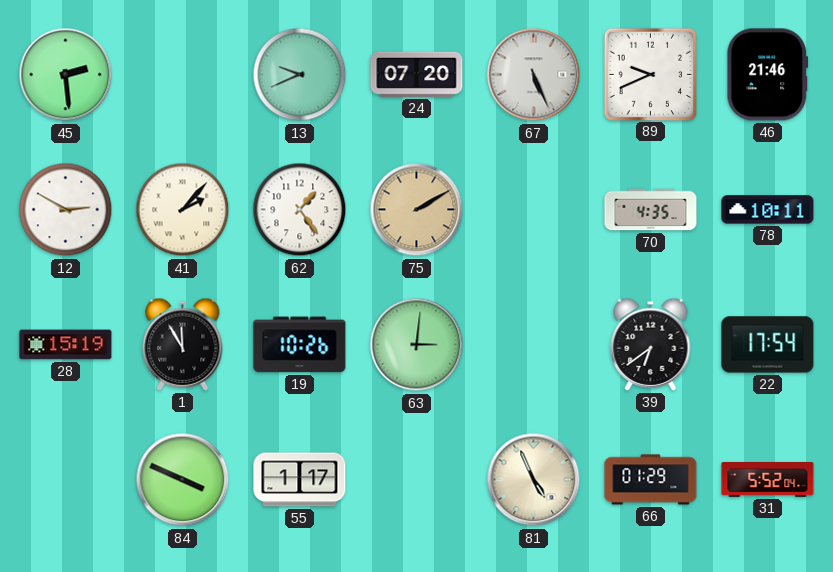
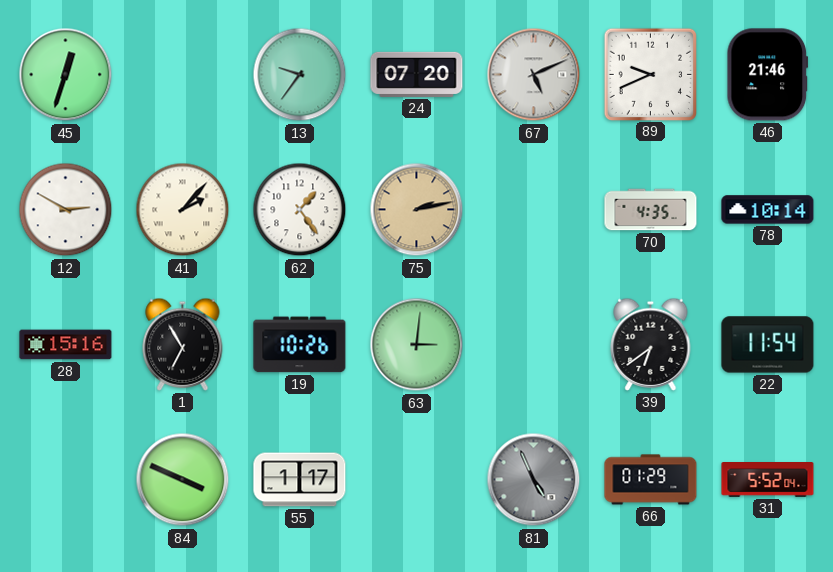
45: 2:29 -> 12:33 (66, 75)
13: 9:41 -> 9:36 (300, 75)
67: 5:26 -> 5:11 (534, 75)
75: 2:10 -> 2:13 (417, 210)
78: 10:11 -> 10:14 (768, 210)
28: 15:19 -> 15:16 (66, 345)
1: 11:55 -> 6:55 (183, 344)
22: 17:54 -> 11:54 (768, 345)
81 dial: cream -> grey (534, 480)
